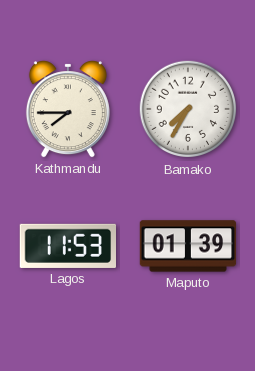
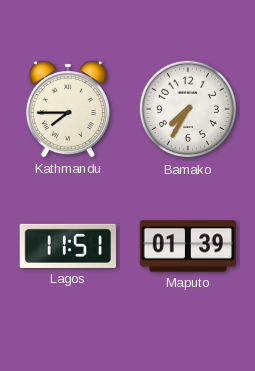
Lagos: 11:53 -> 11:51 (67, 246)
